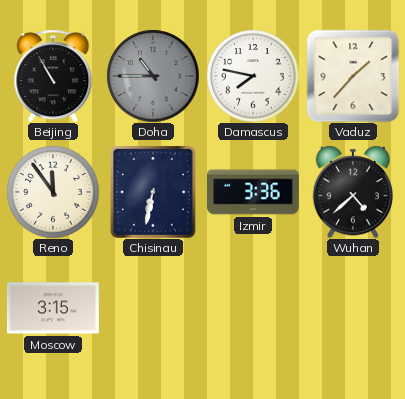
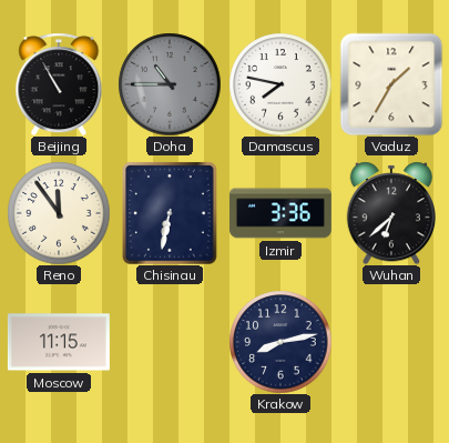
Vaduz: 1:37 -> 1:35 (391, 84)
Wuhan: 4:38 -> 6:38 (390, 213)
Moscow: 3:15 -> 11:15 (59, 342)
Krakow: none -> 8:13 (280, 342)
